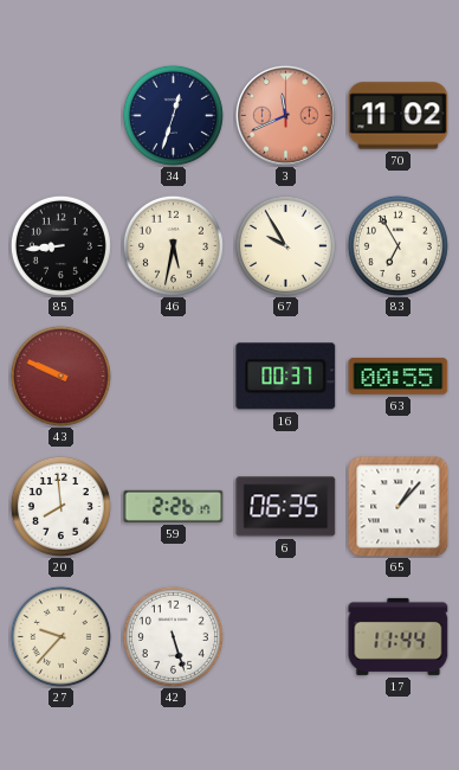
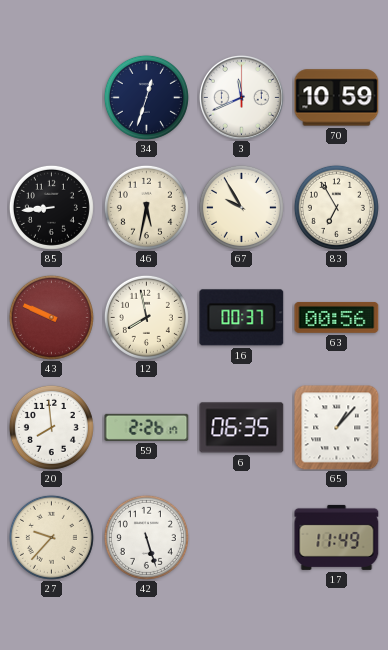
3 dial: salmon -> white (241, 97)
70: 11:02 -> 10:59 (337, 98)
12: none -> 7:58 (146, 317)
63: 00:55 -> 00:56 (337, 317)
17: 11:44 -> 11:49 (337, 537)
